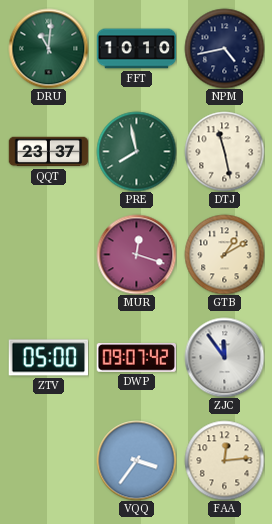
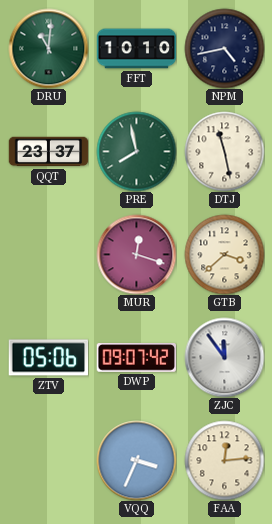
GTB: 1:10 -> 3:38 (224, 254)
ZTV: 05:00 -> 05:06 (48, 358)
VQQ: 3:36 -> 3:34 (136, 460)
